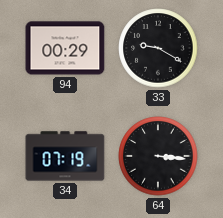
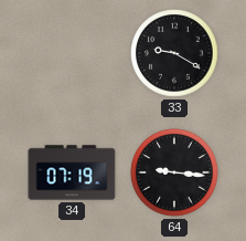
94: 00:29 -> none (65, 48)
64: 3:16 -> 9:16 (174, 172)
